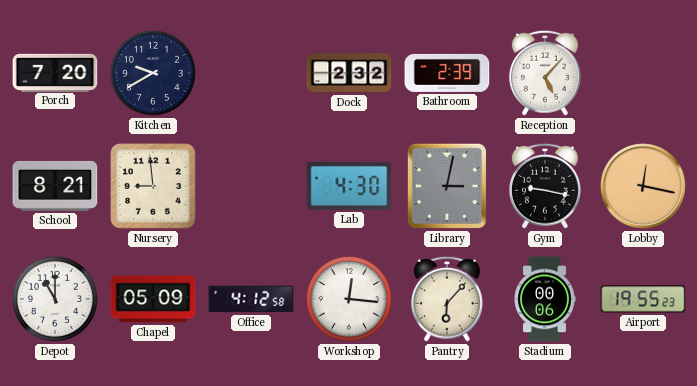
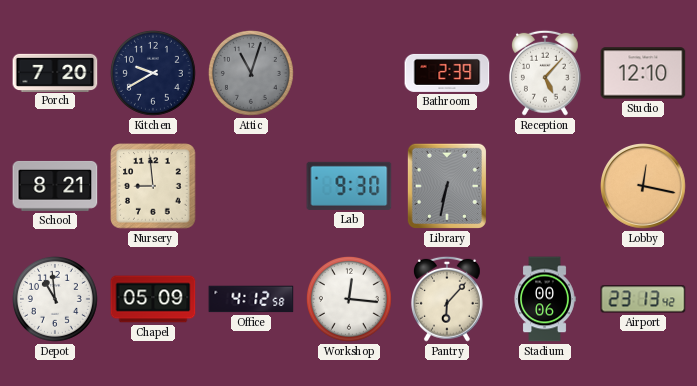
Attic: none -> 11:03 (251, 73)
Dock: 2:32 -> none (349, 73)
Studio: none -> 12:10 (643, 73)
Lab: 4:30 -> 9:30 (349, 186)
Library: 3:02 -> 6:32 (447, 186)
Gym: 9:17 -> none (545, 186)
Depot: 11:00 -> 10:59 (55, 299)
Airport: 19:55 -> 23:13 (643, 299)
